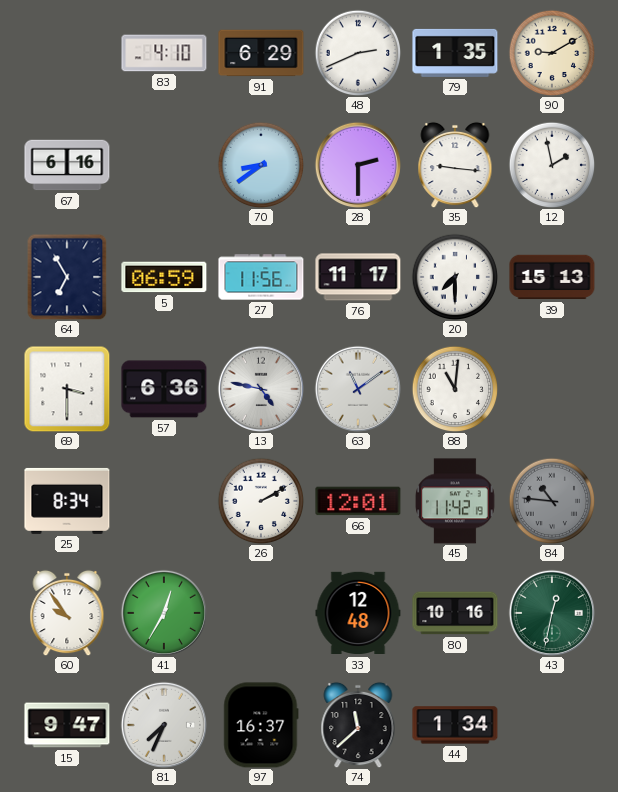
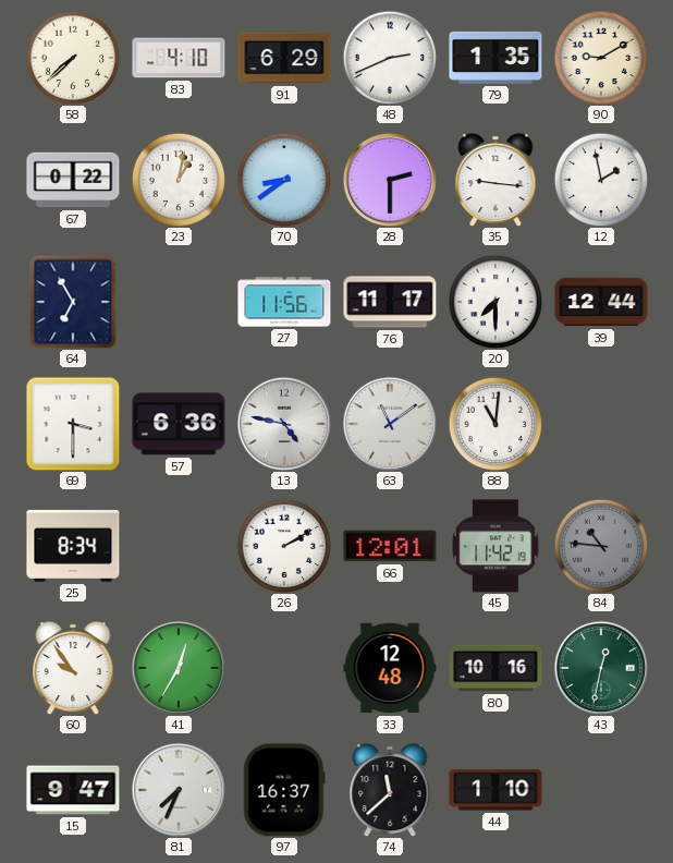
58: none -> 7:38 (73, 58)
67: 6:16 -> 0:22 (73, 180)
23: none -> 1:02 (179, 180)
5: 06:59 -> none (164, 277)
39: 15:13 -> 12:44 (601, 302)
44: 1:34 -> 1:10 (495, 790)
